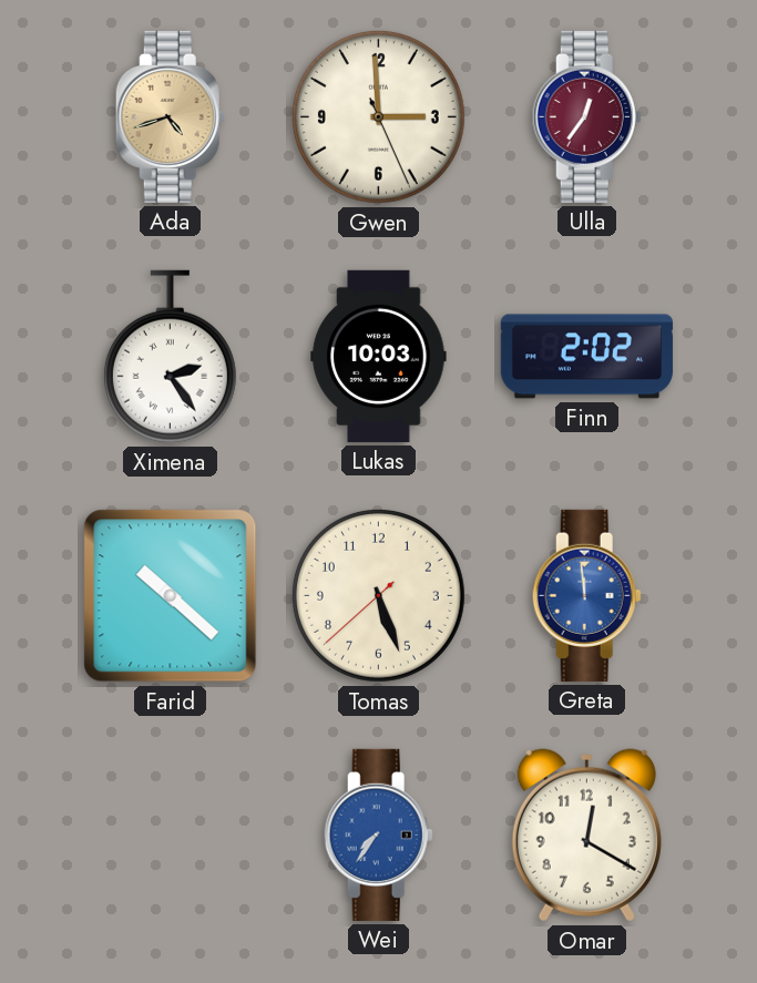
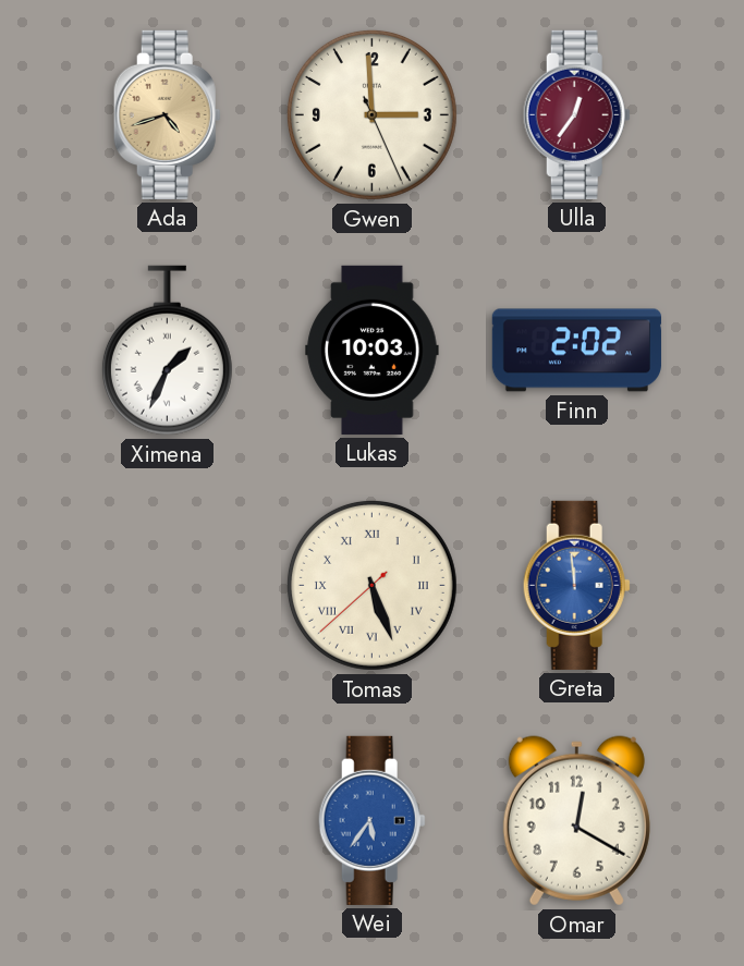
Ximena: 2:24 -> 1:34 (167, 351)
Farid: 10:22 -> none (171, 596)
Tomas numerals: Arabic -> Roman (371, 585)
Wei: 7:36 -> 5:36 (371, 820)
